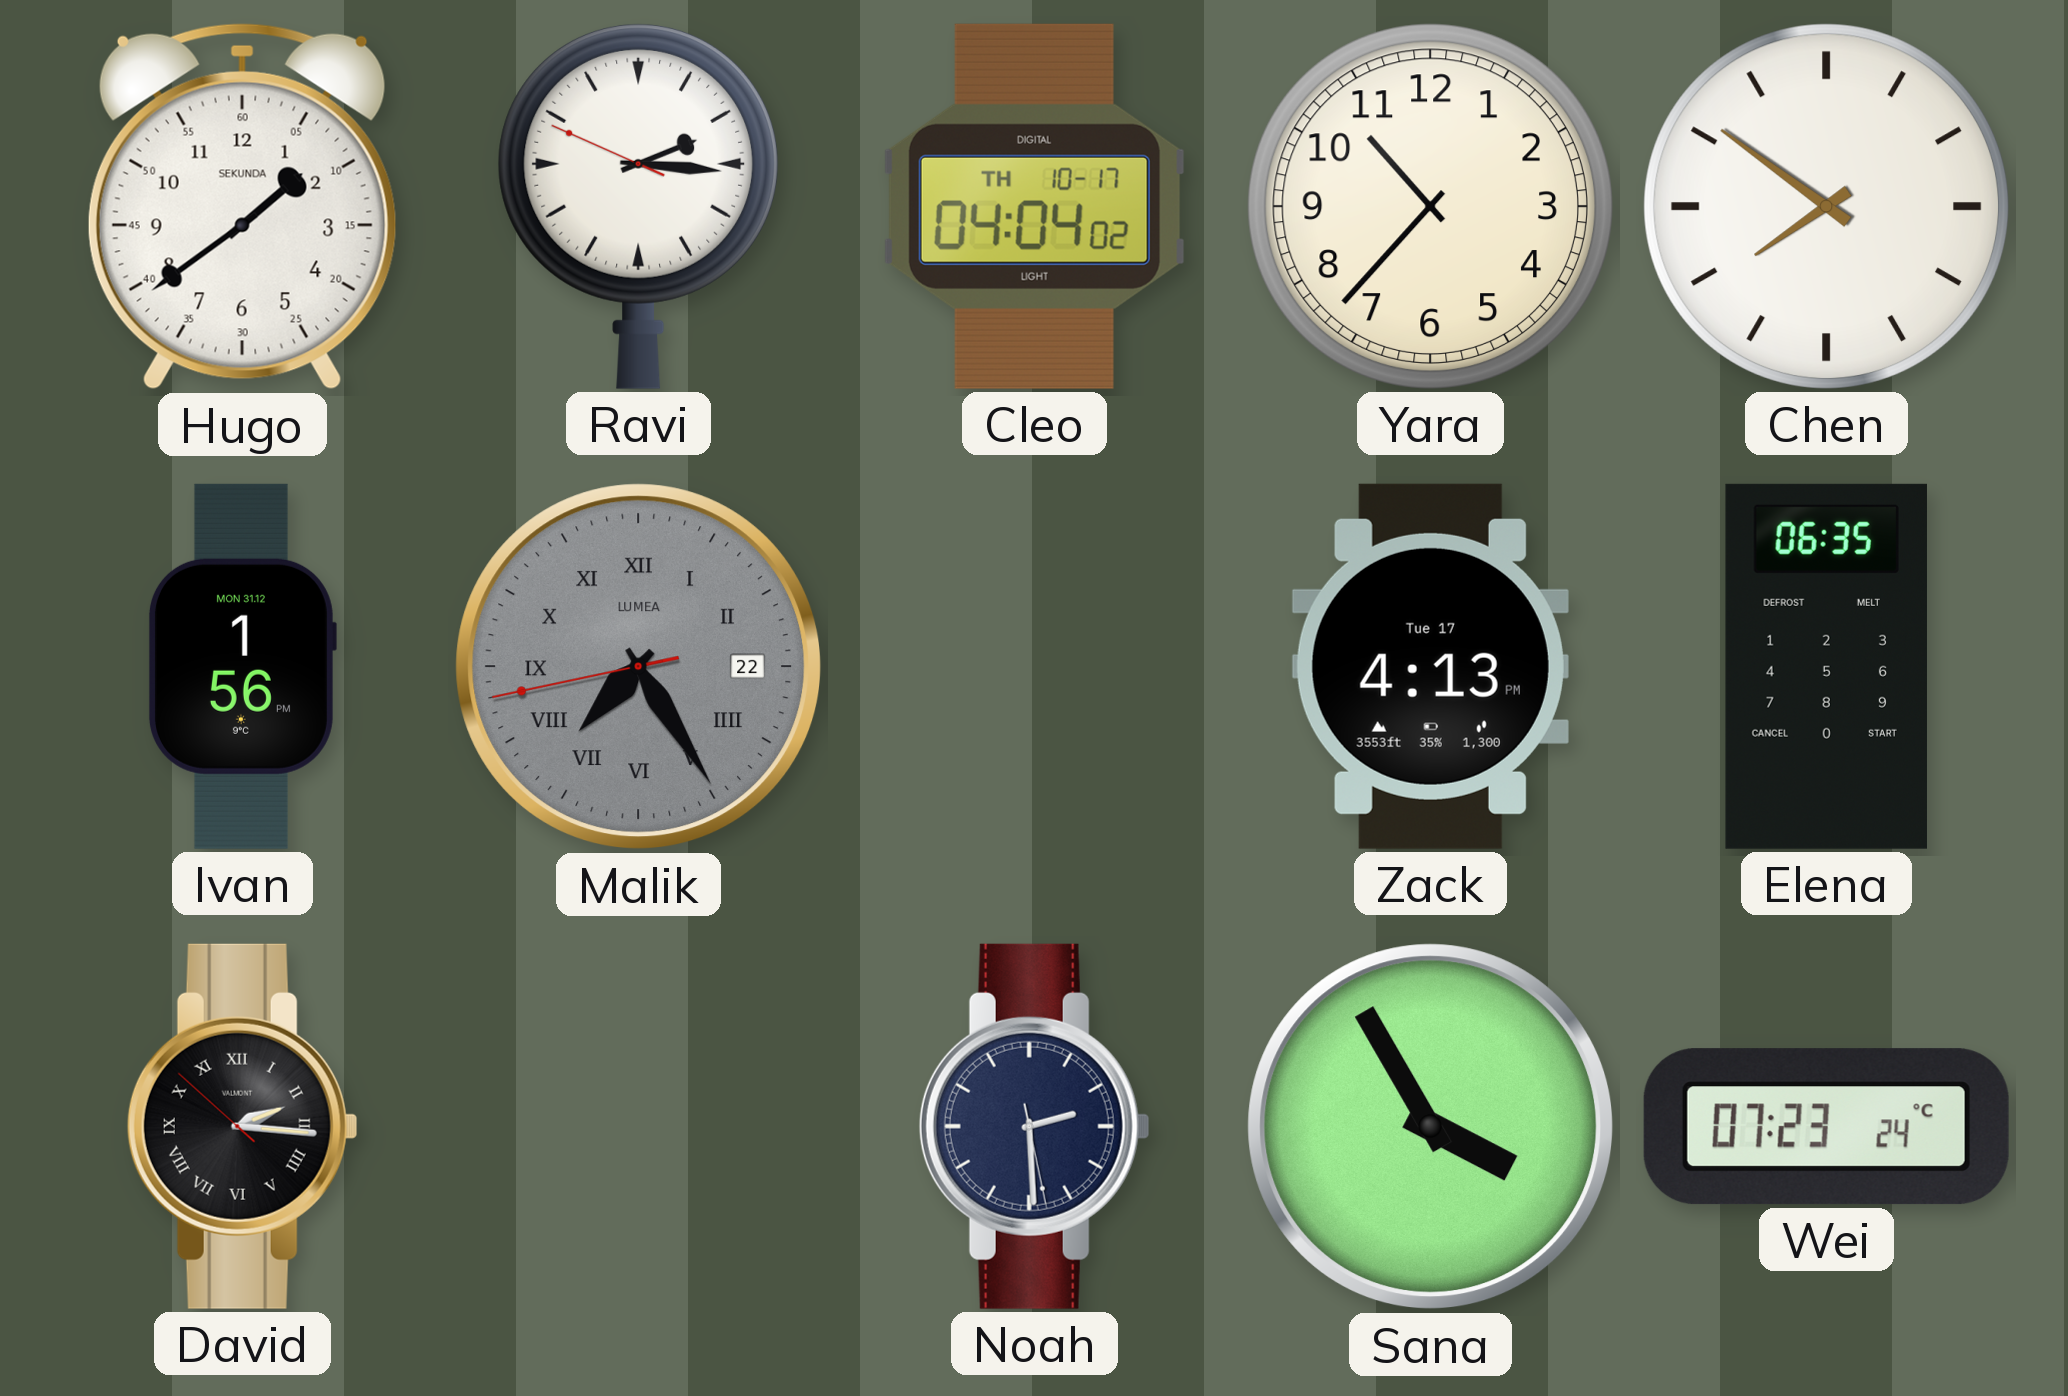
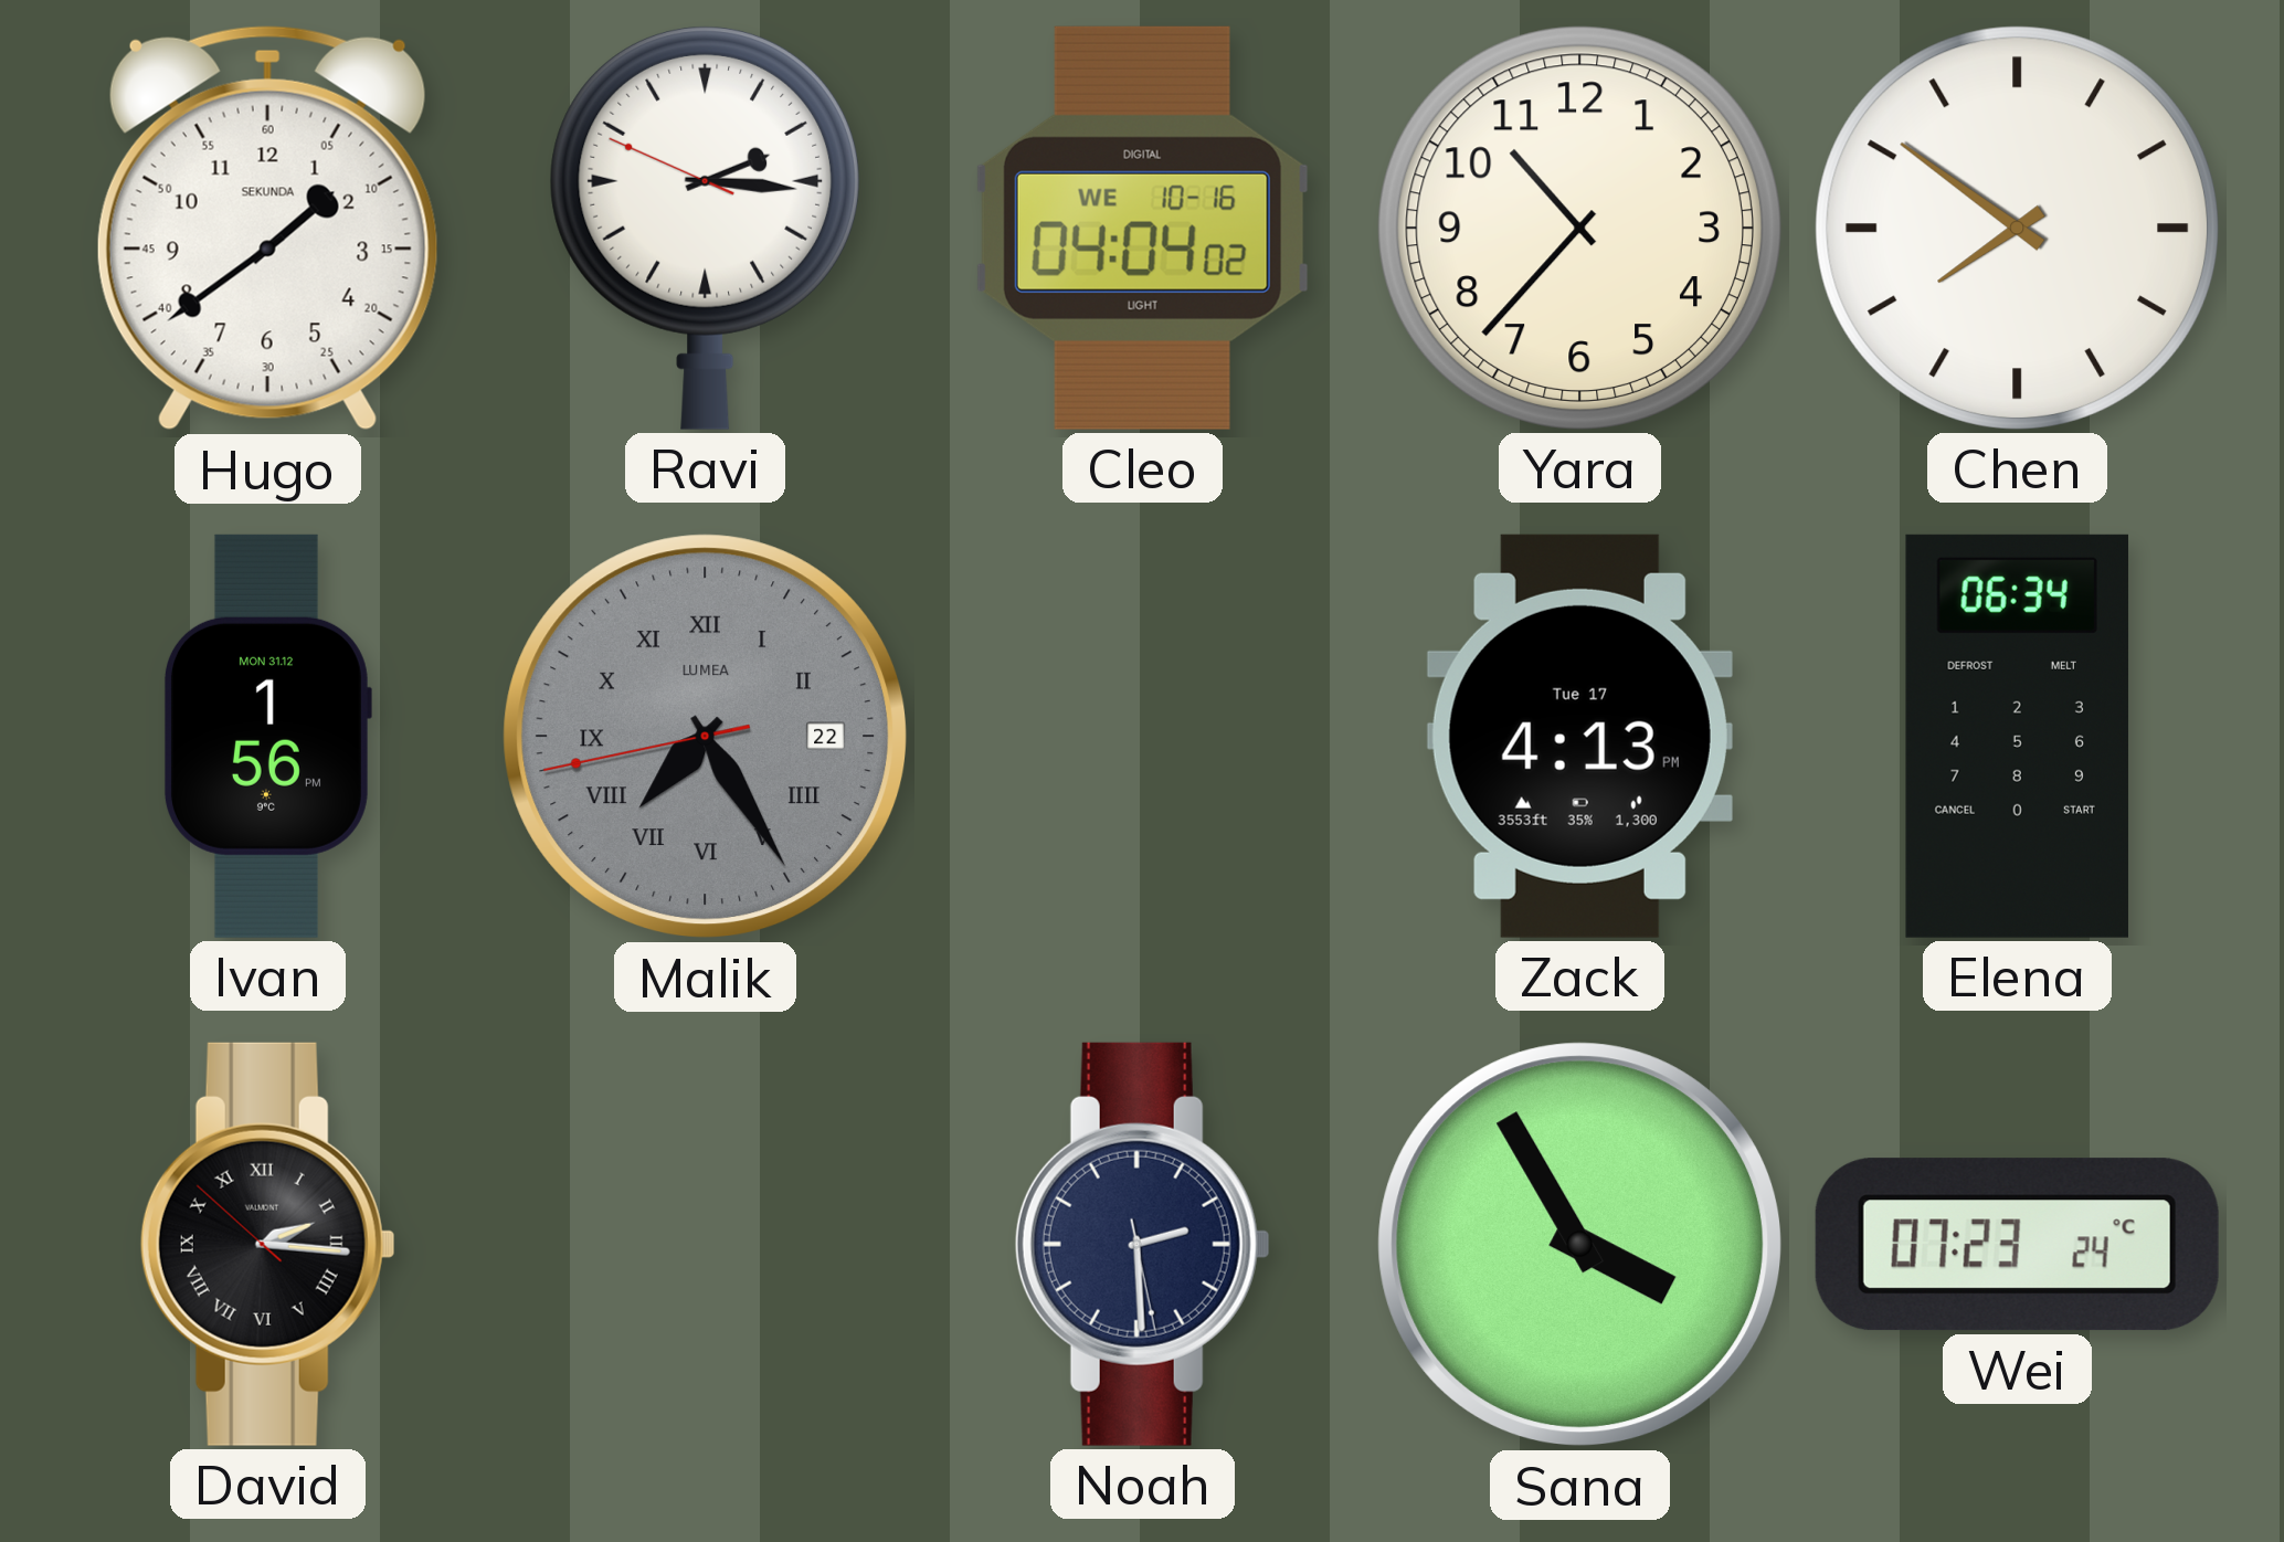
Cleo date: TH 10-17 -> WE 10-16 (1142, 228)
Elena: 06:35 -> 06:34 (2017, 736)
